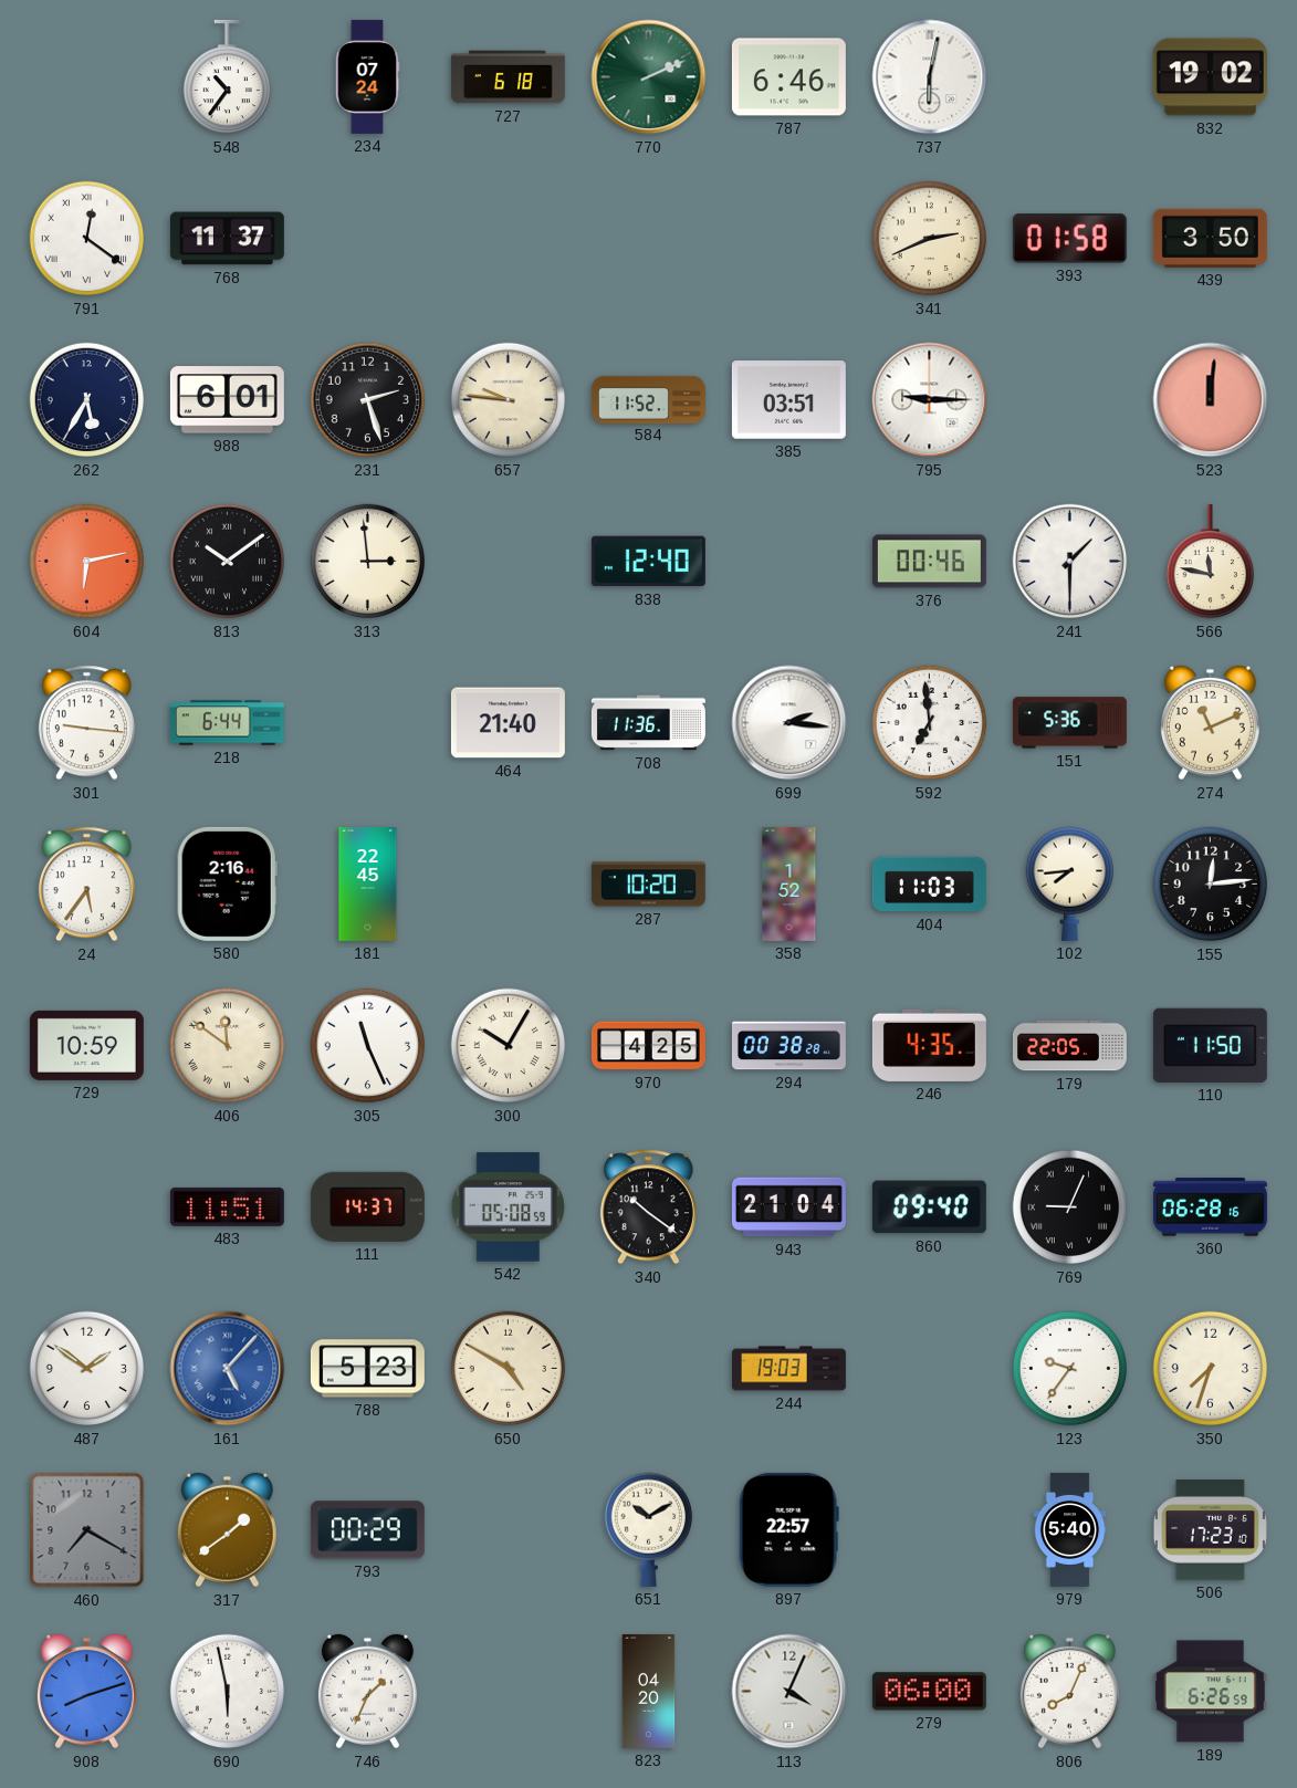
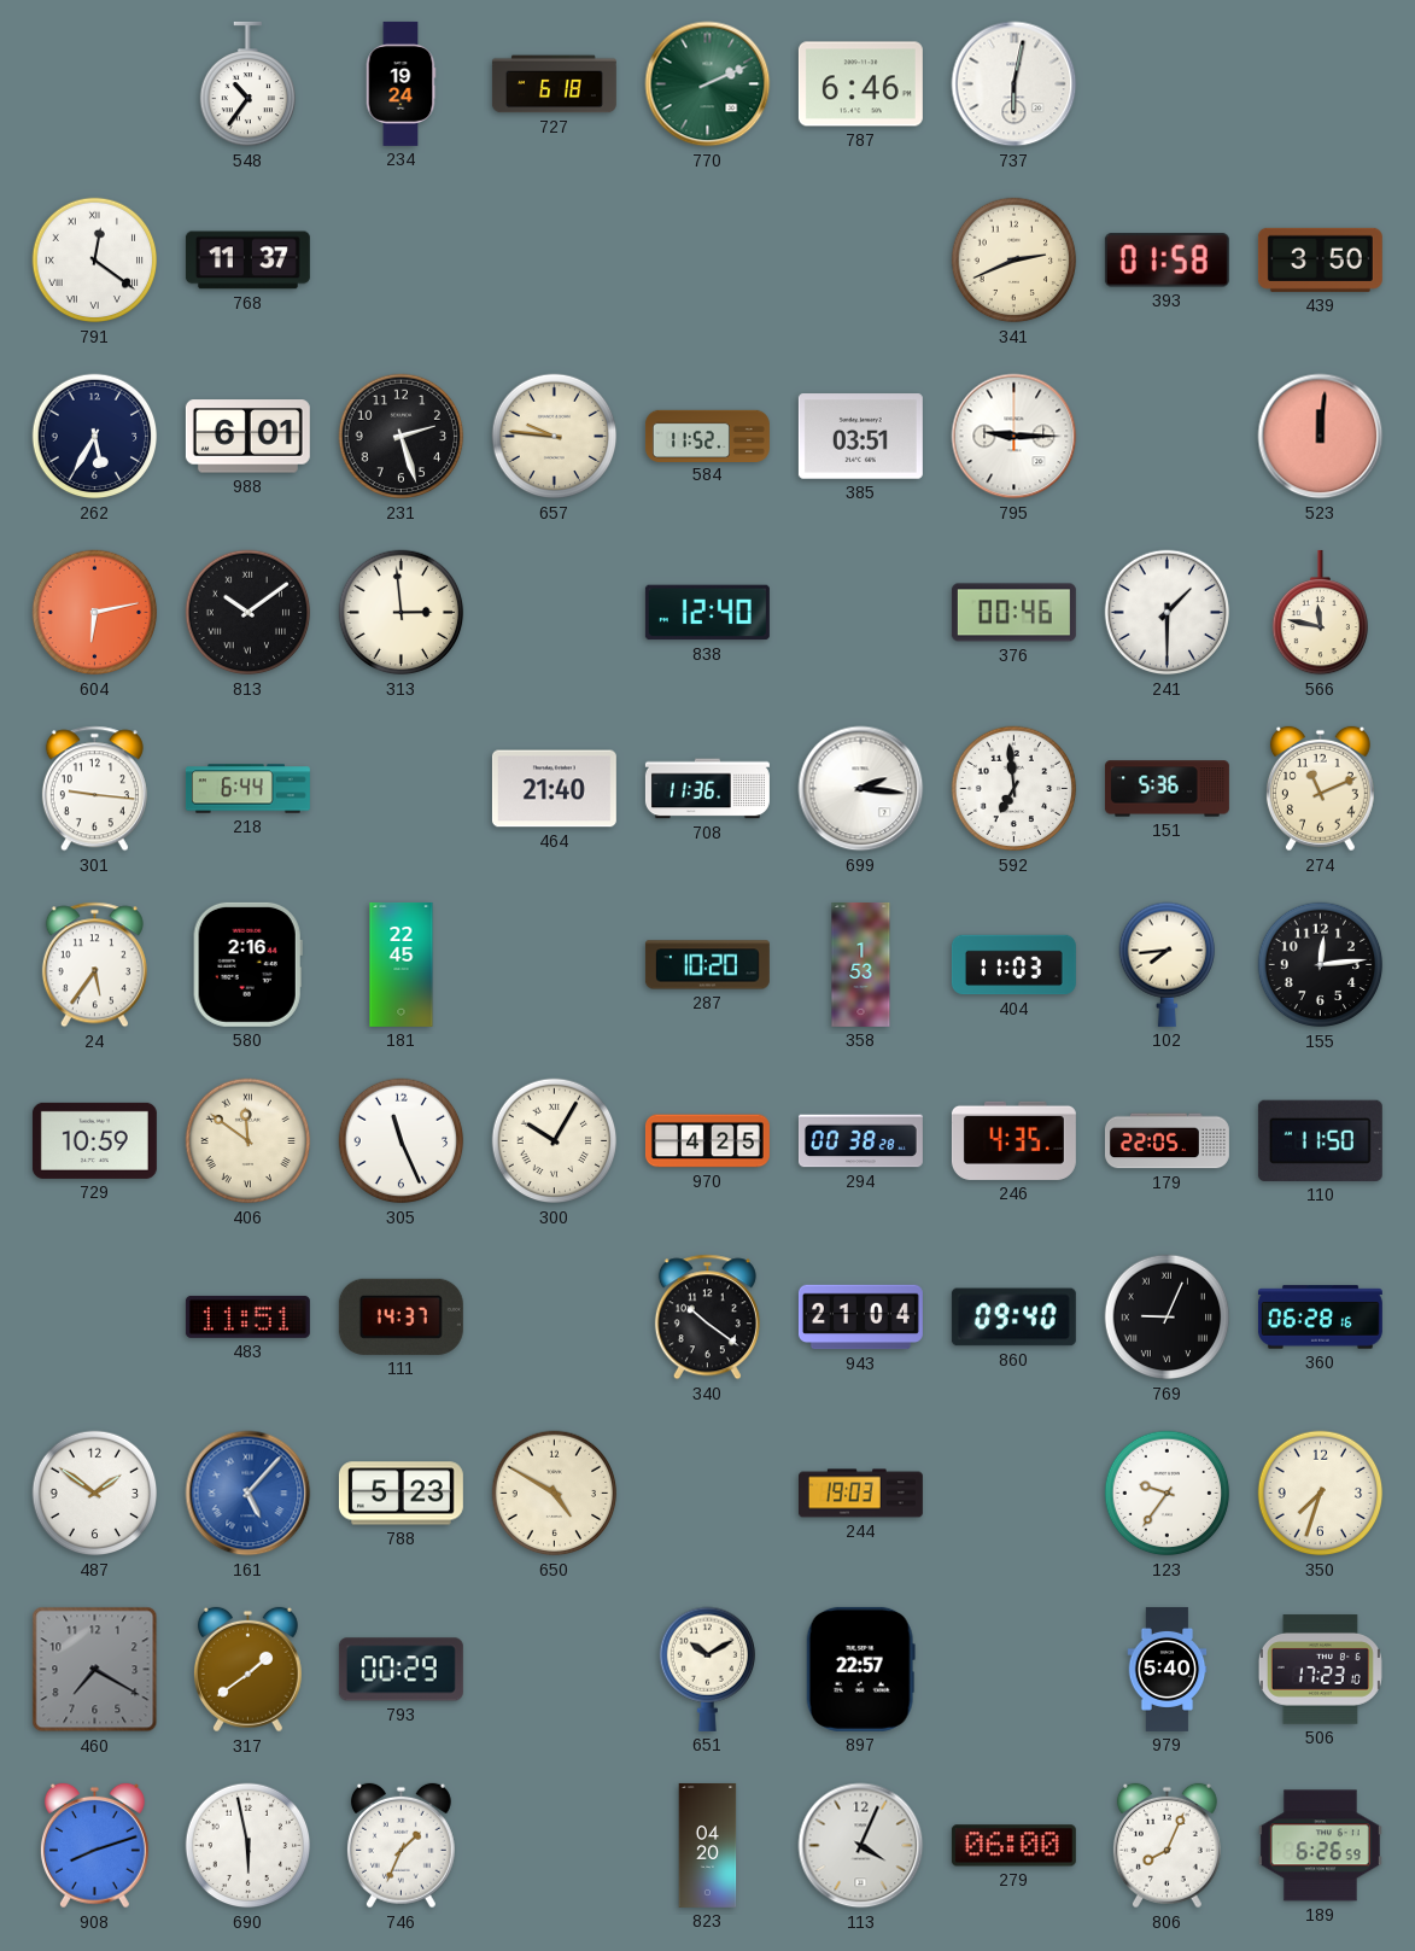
234: 07:24 -> 19:24 (400, 83)
832: 19:02 -> none (1210, 77)
358: 1:52 -> 1:53 (861, 964)
542: 05:08 -> none (508, 1207)
